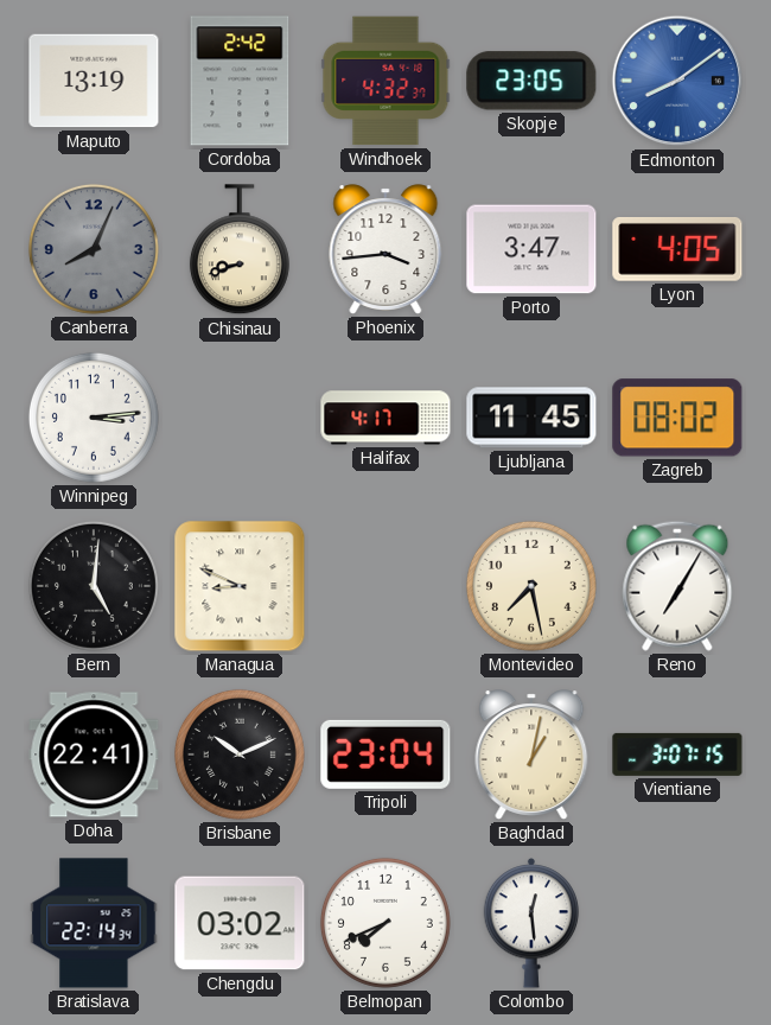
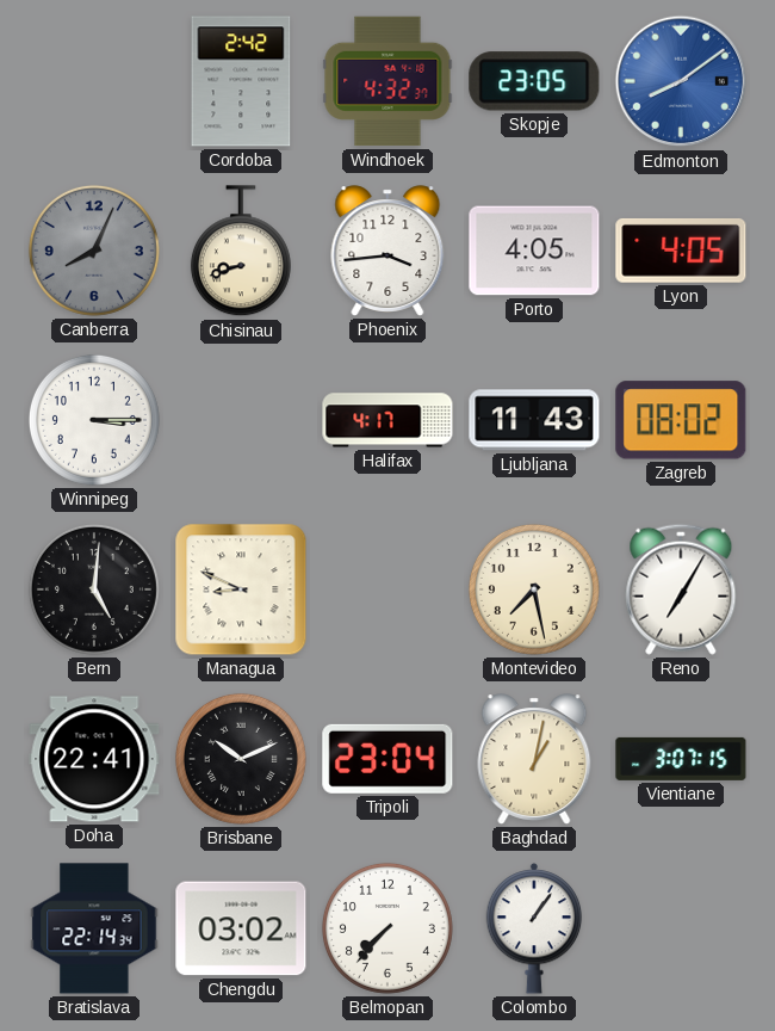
Maputo: 13:19 -> none (94, 81)
Porto: 3:47 -> 4:05 (534, 251)
Winnipeg: 3:14 -> 3:15 (94, 420)
Ljubljana: 11:45 -> 11:43 (534, 420)
Belmopan: 7:41 -> 7:37 (387, 928)
Colombo: 12:29 -> 1:06 (534, 928)
